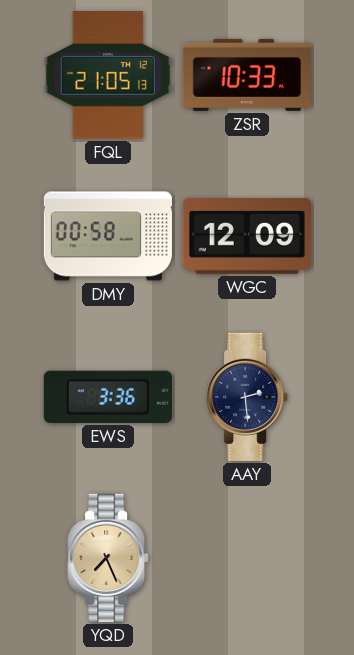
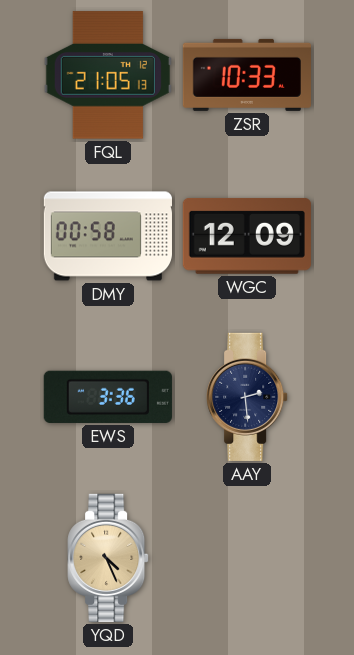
YQD: 7:26 -> 4:26 (108, 558)
